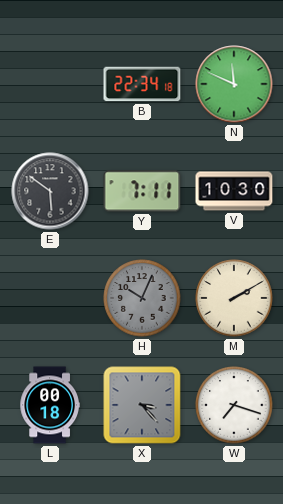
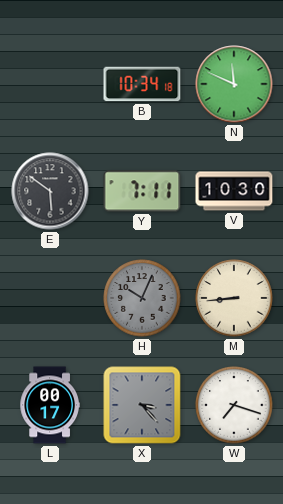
B: 22:34 -> 10:34 (142, 84)
M: 2:10 -> 8:44 (234, 298)
L: 00:18 -> 00:17 (50, 405)
